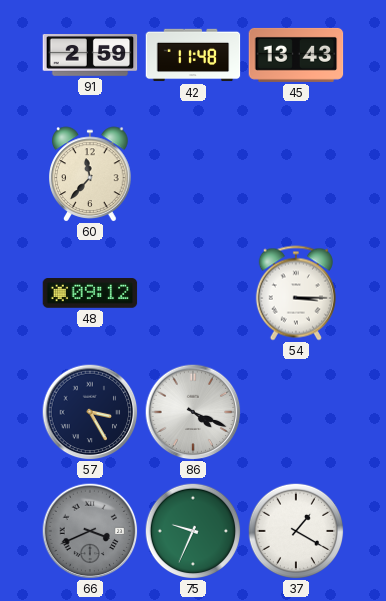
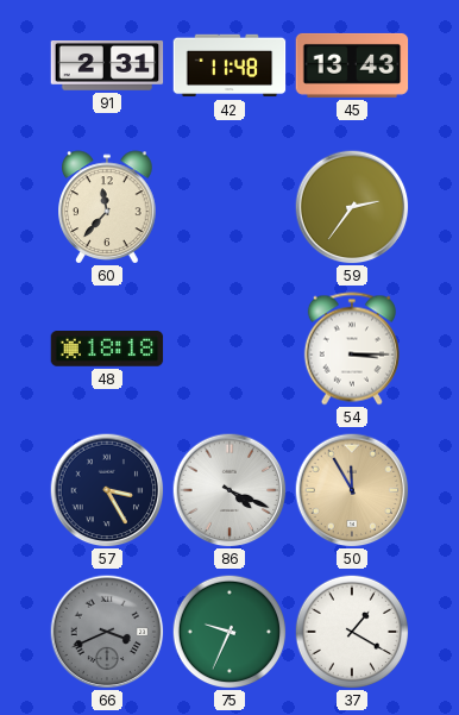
91: 2:59 -> 2:31 (107, 67)
59: none -> 2:36 (352, 207)
48: 09:12 -> 18:18 (107, 350)
50: none -> 11:55 (352, 490)
